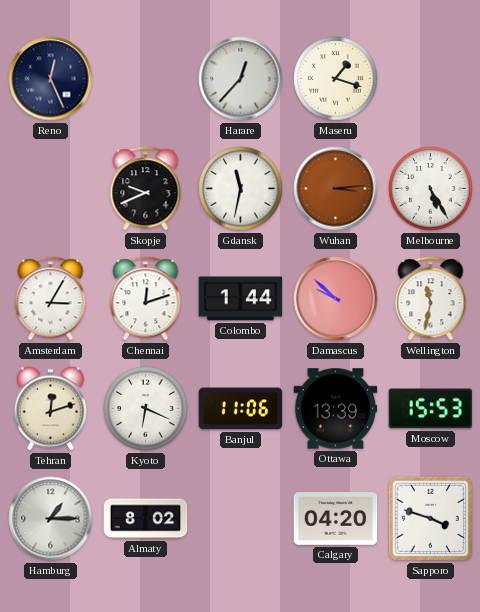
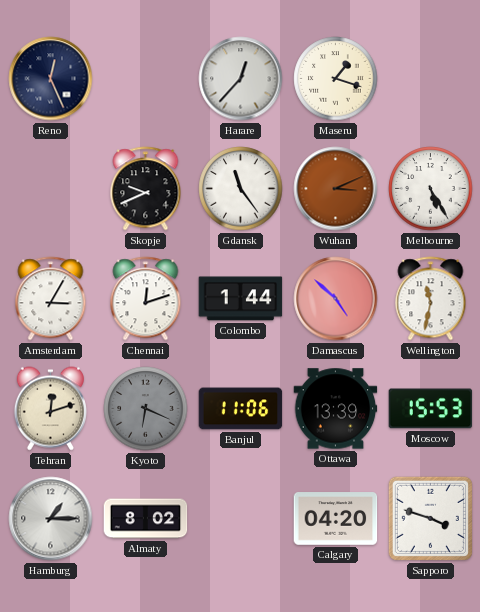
Gdansk: 11:32 -> 11:24 (241, 189)
Wuhan: 3:14 -> 3:11 (336, 189)
Damascus: 9:52 -> 4:52 (336, 299)
Kyoto dial: white -> grey (146, 409)
